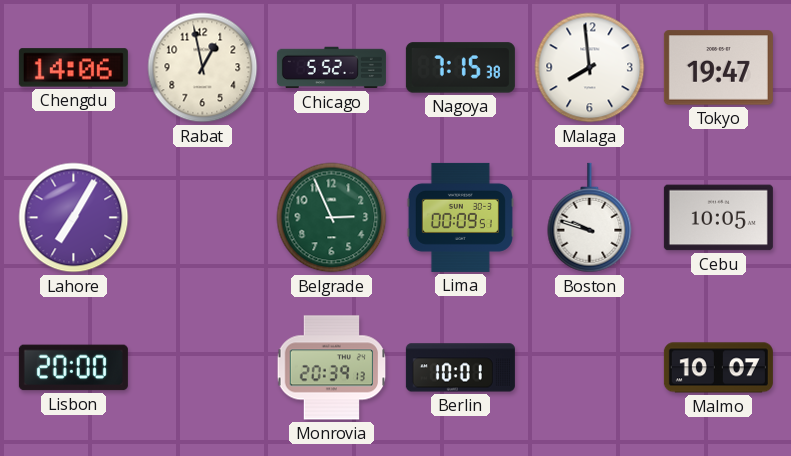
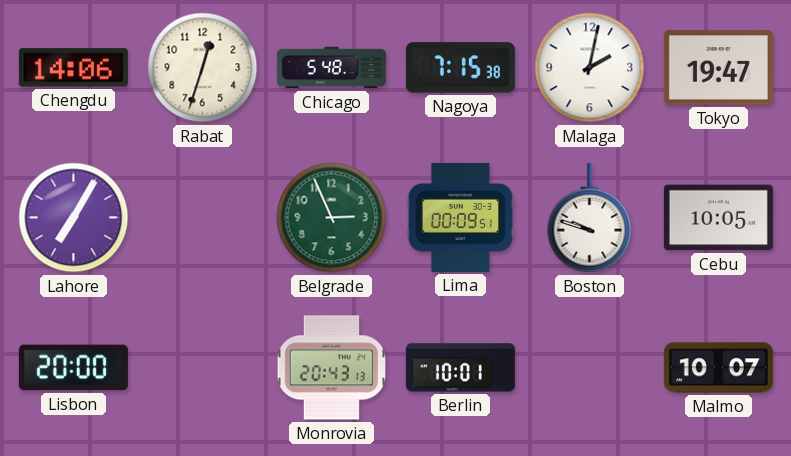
Rabat: 12:58 -> 12:33 (203, 68)
Chicago: 5:52 -> 5:48 (331, 68)
Malaga: 7:59 -> 2:02 (590, 68)
Monrovia: 20:39 -> 20:43 (332, 368)
